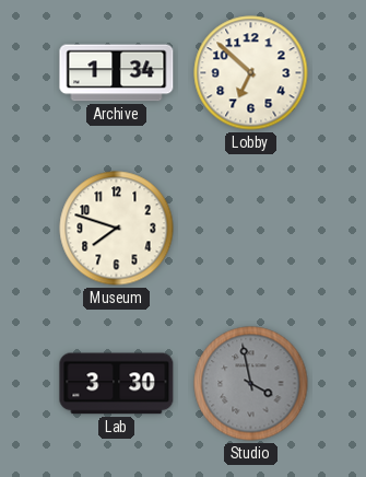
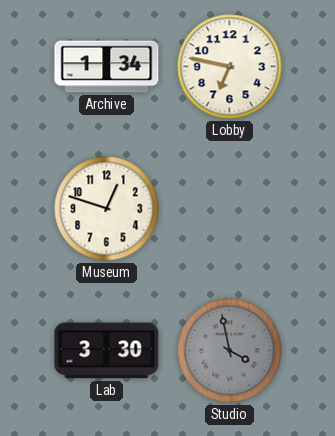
Lobby: 6:52 -> 6:47 (230, 67)
Museum: 7:48 -> 12:48 (107, 209)
